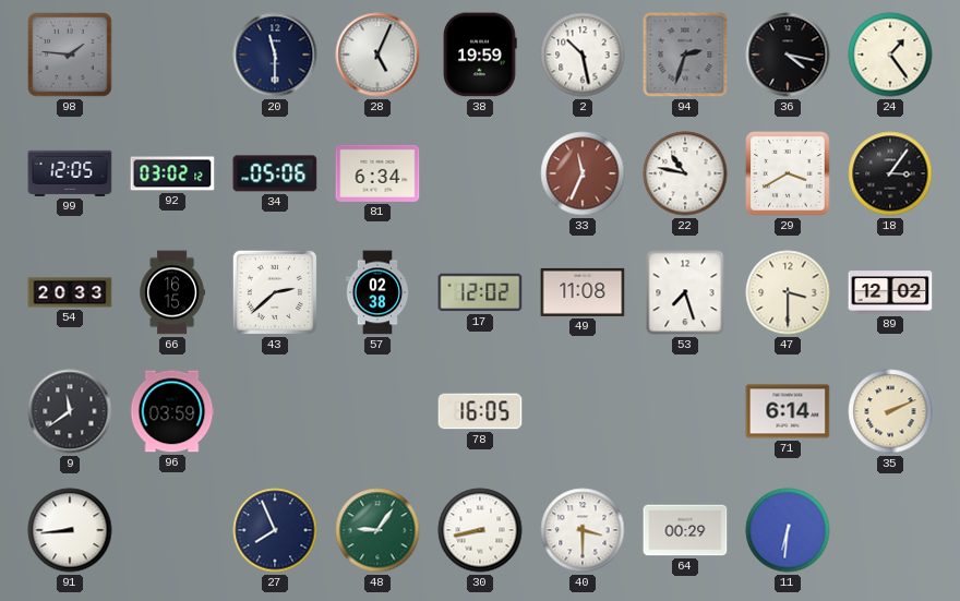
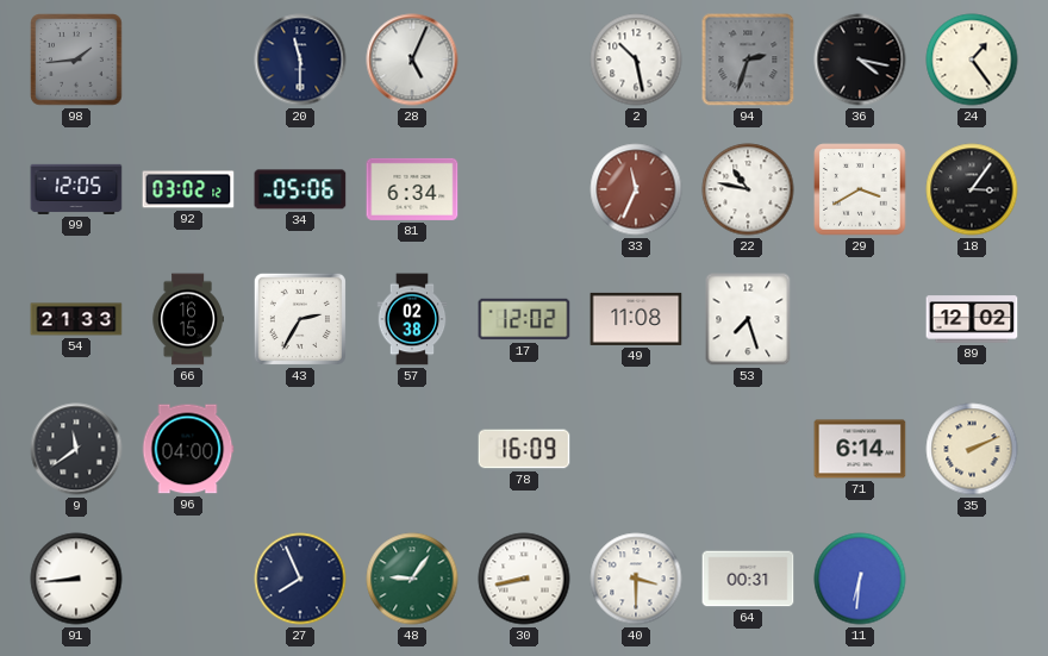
98: 1:46 -> 1:44 (76, 60)
38: 19:59 -> none (480, 55)
54: 20:33 -> 21:33 (76, 319)
43: 2:38 -> 2:35 (300, 319)
47: 3:30 -> none (788, 292)
96: 03:59 -> 04:00 (188, 449)
78: 16:05 -> 16:09 (524, 449)
64: 00:29 -> 00:31 (748, 579)
